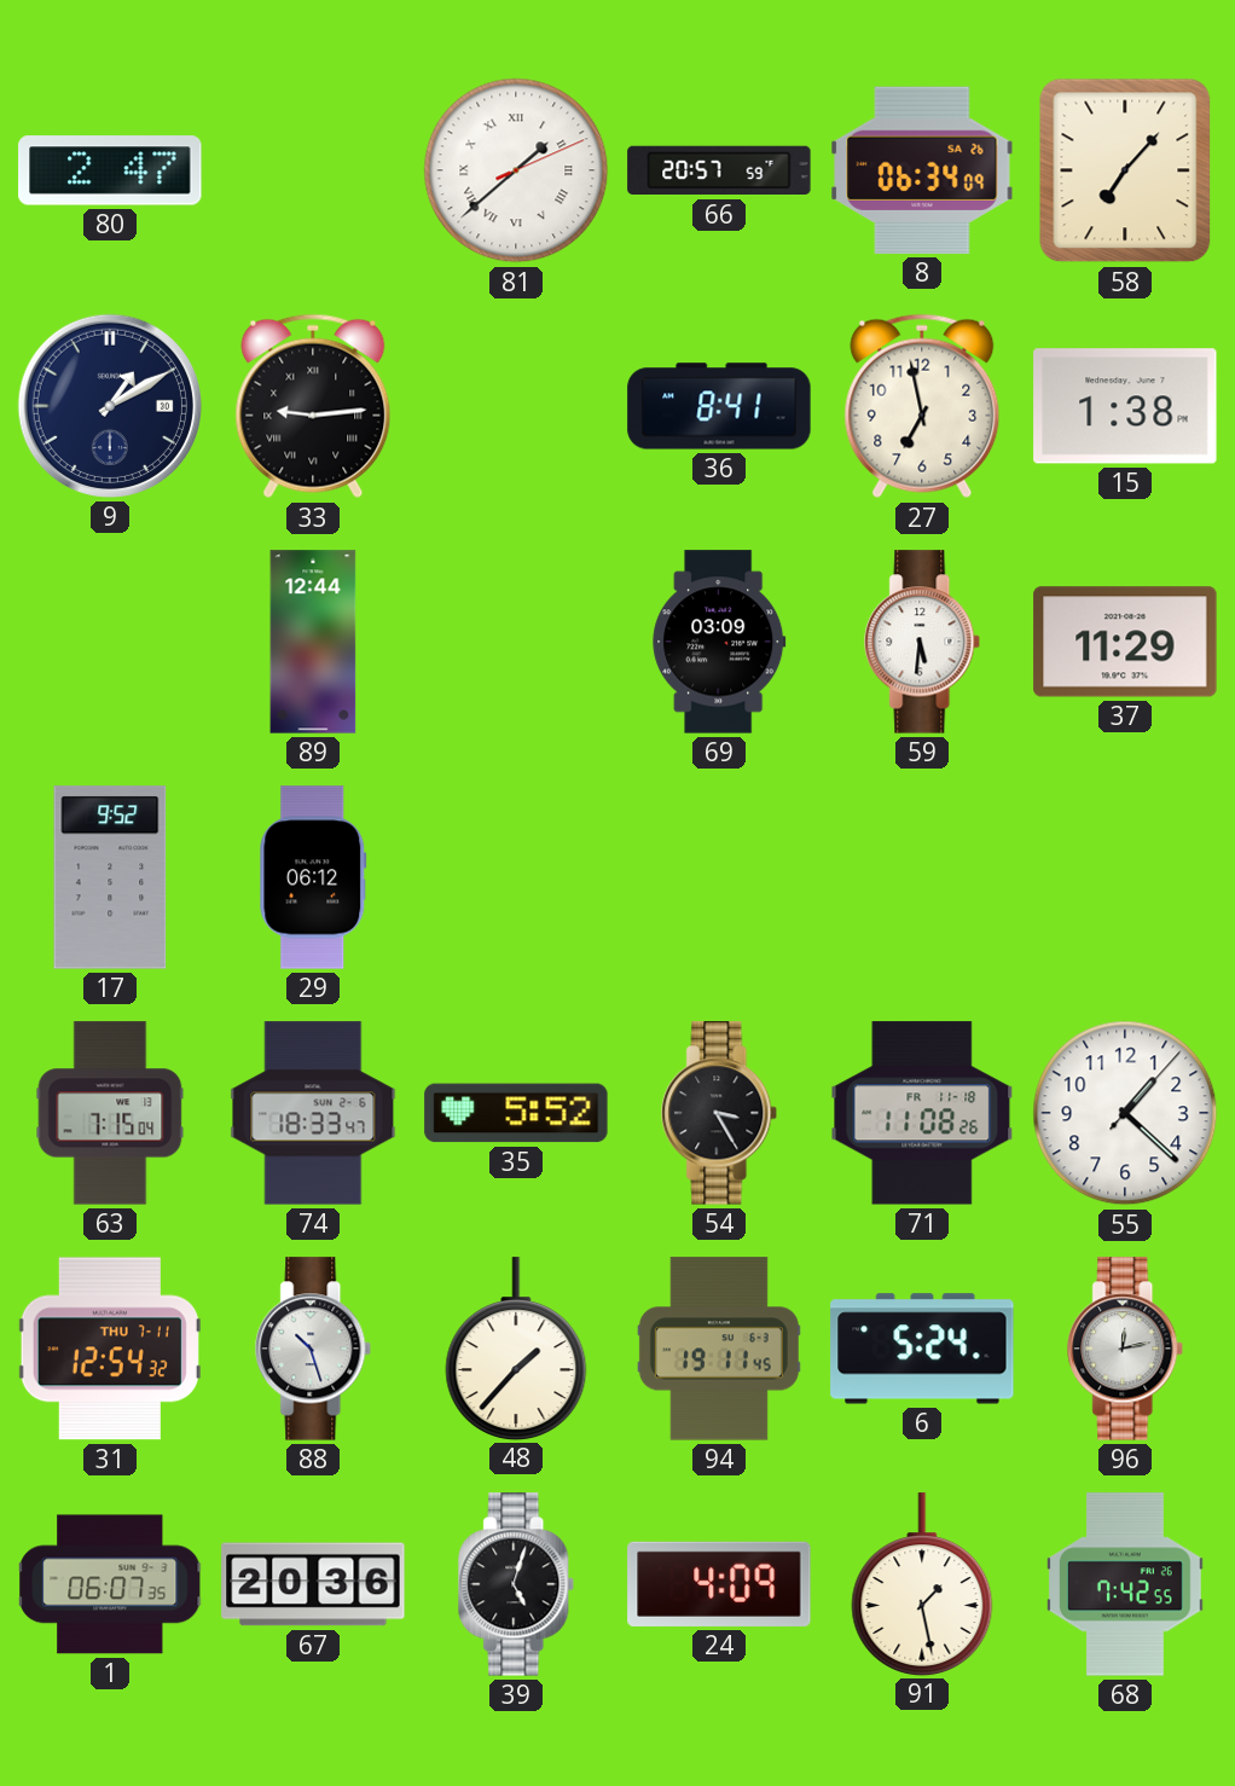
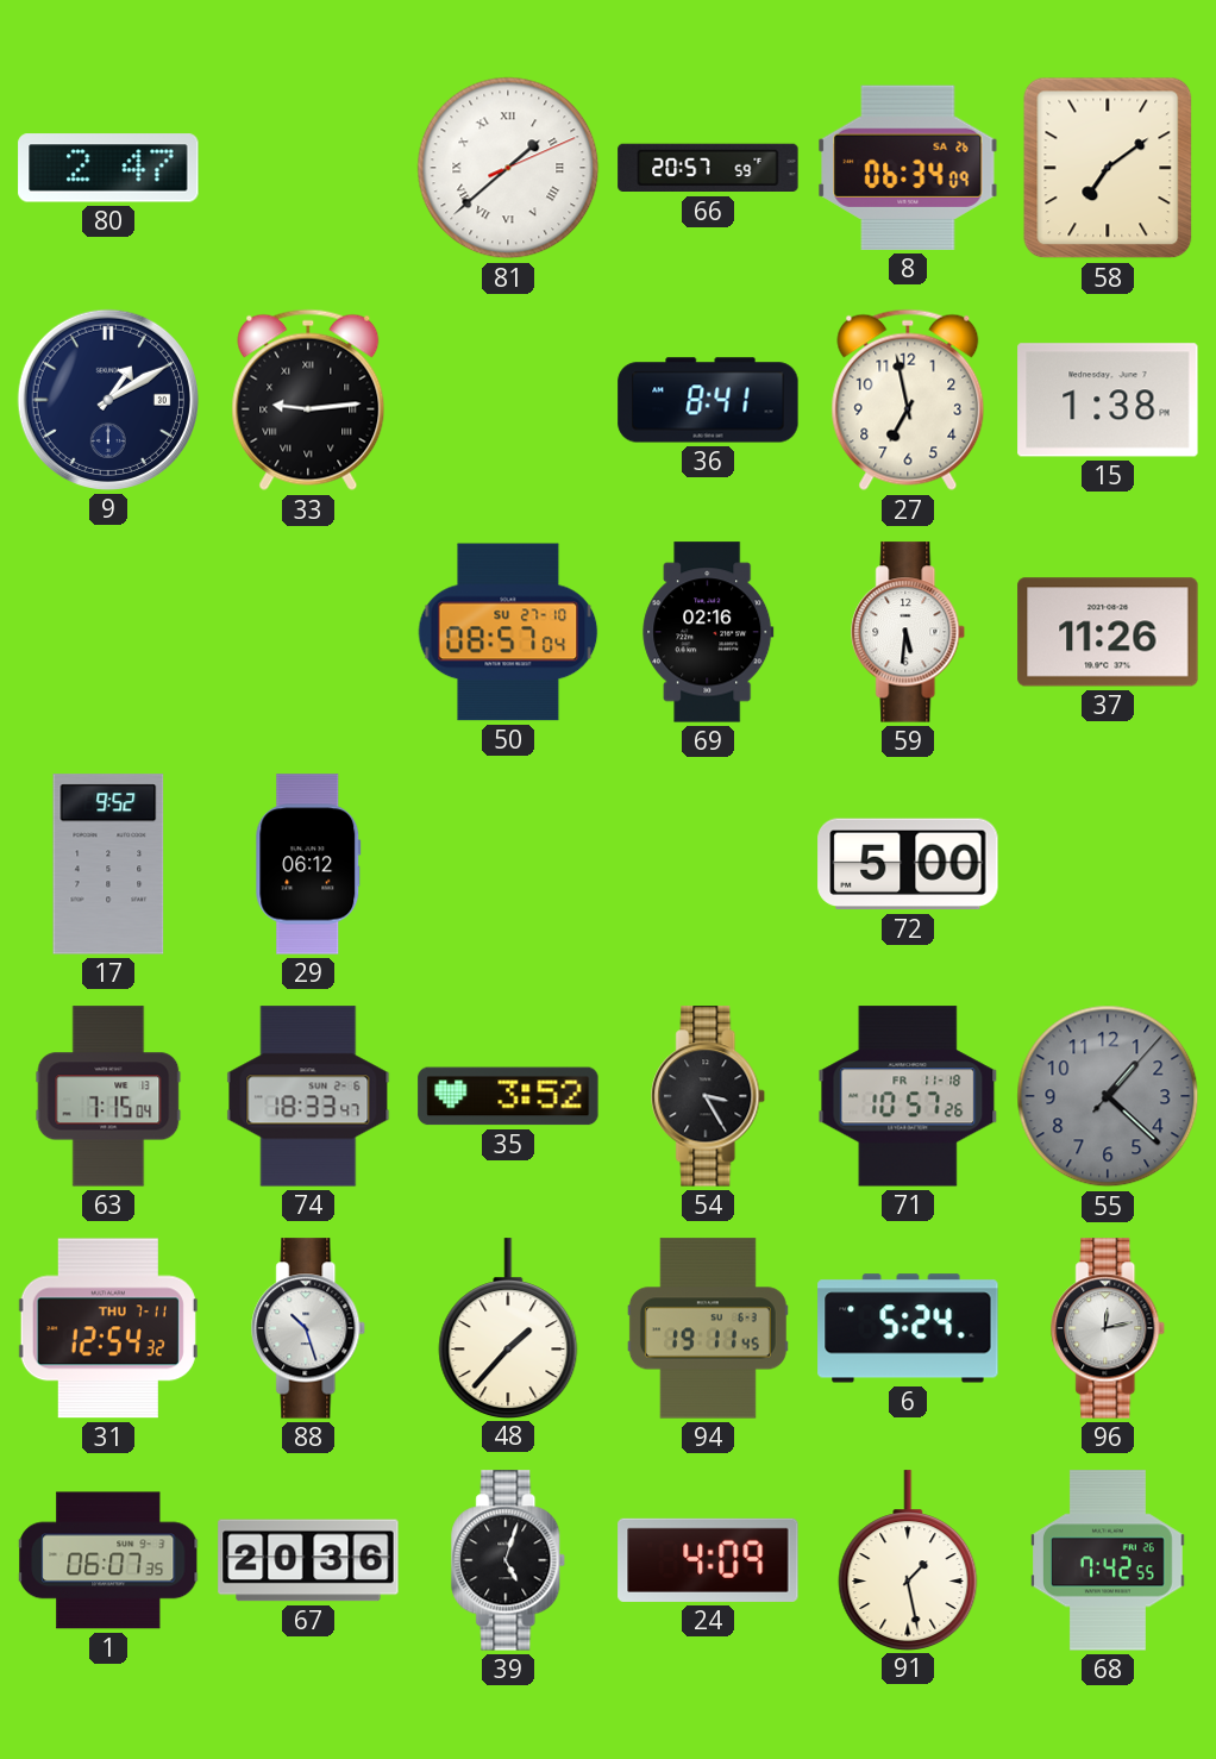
58: 7:07 -> 7:09 (1108, 168)
89: 12:44 -> none (313, 642)
50: none -> 08:57 (508, 632)
69: 03:09 -> 02:16 (708, 632)
37: 11:29 -> 11:26 (1108, 632)
72: none -> 5:00 (908, 864)
35: 5:52 -> 3:52 (508, 1096)
71: 11:08 -> 10:57 (908, 1096)
55 dial: white -> grey (1108, 1096)
